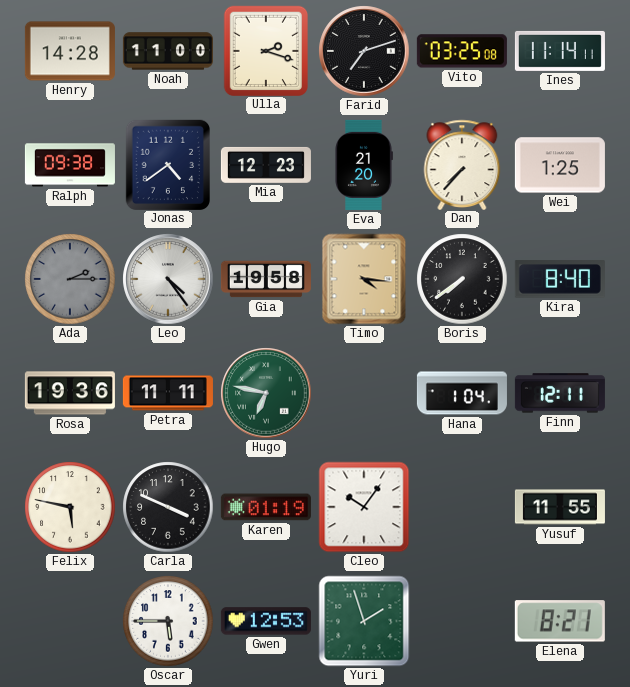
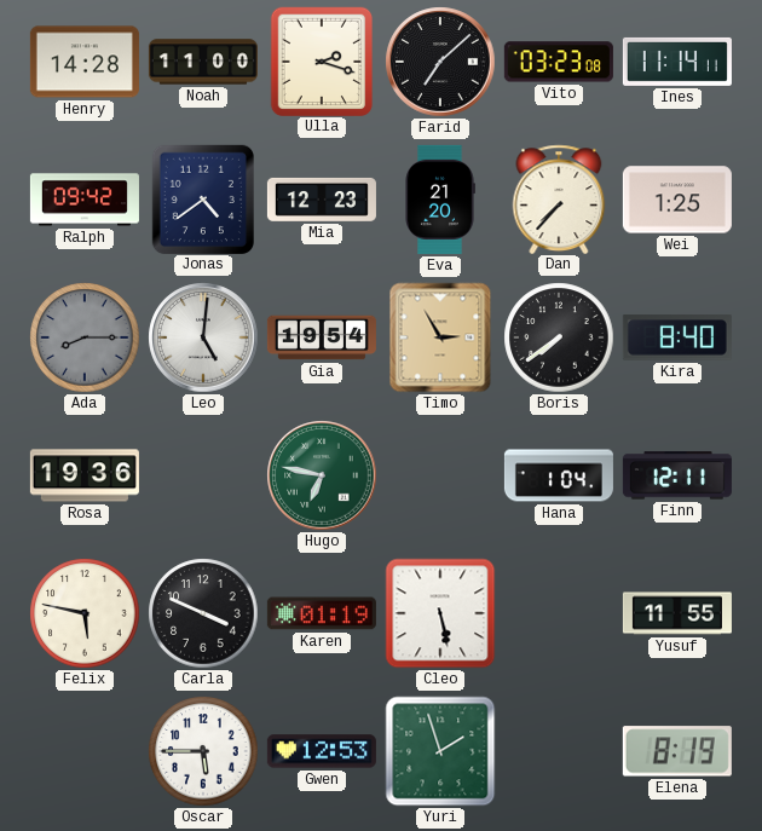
Farid: 7:12 -> 7:08 (440, 62)
Vito: 03:25 -> 03:23 (559, 62)
Ralph: 09:38 -> 09:42 (85, 200)
Ada: 2:15 -> 8:15 (85, 337)
Leo: 4:24 -> 5:01 (203, 337)
Gia: 19:58 -> 19:54 (322, 337)
Timo: 4:16 -> 2:55 (440, 337)
Petra: 11:11 -> none (168, 393)
Cleo: 10:06 -> 5:28 (440, 613)
Elena: 8:21 -> 8:19 (677, 751)
